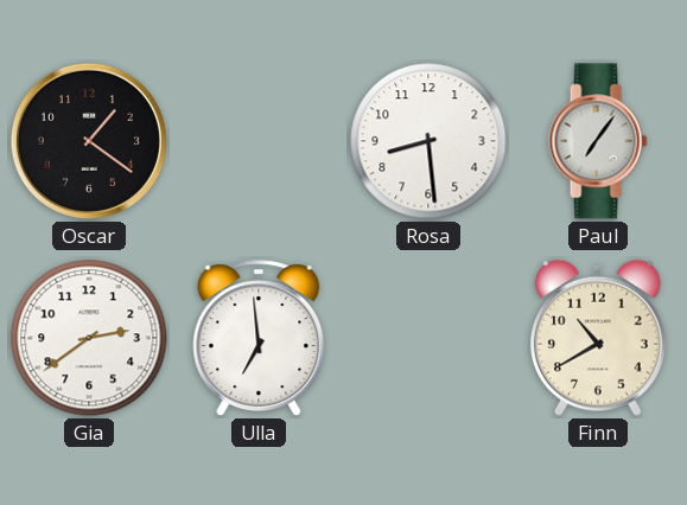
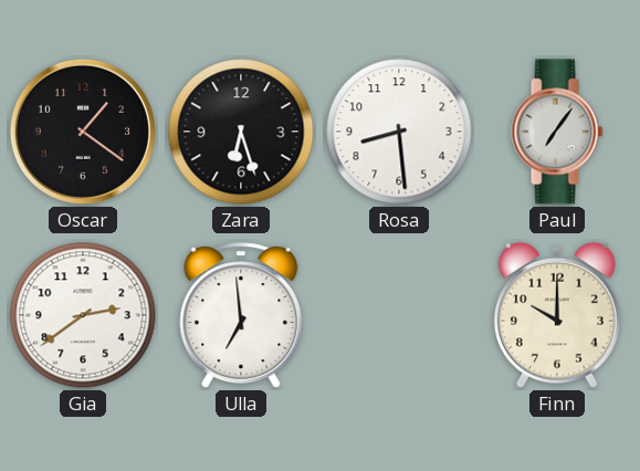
Zara: none -> 6:27 (241, 132)
Finn: 10:40 -> 10:00 (557, 315)
